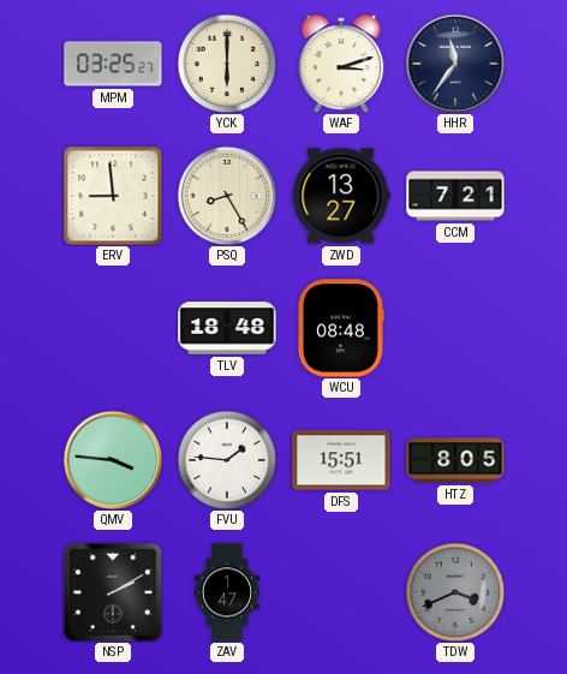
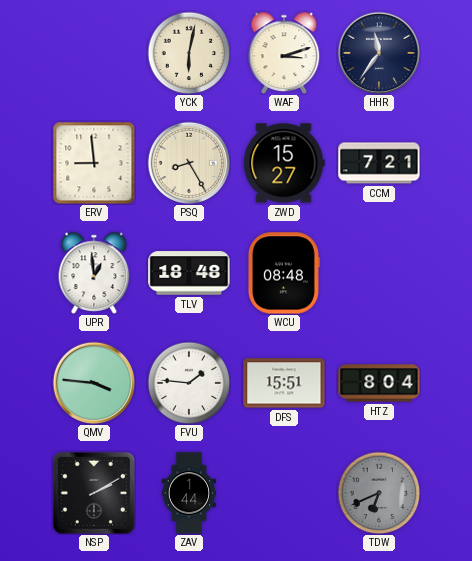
MPM: 03:25 -> none (113, 64)
YCK: 6:00 -> 6:02 (189, 53)
ZWD: 13:27 -> 15:27 (284, 163)
UPR: none -> 12:59 (94, 273)
HTZ: 8:05 -> 8:04 (379, 383)
ZAV: 1:47 -> 1:44 (189, 493)
TDW: 3:41 -> 6:41 (379, 493)
